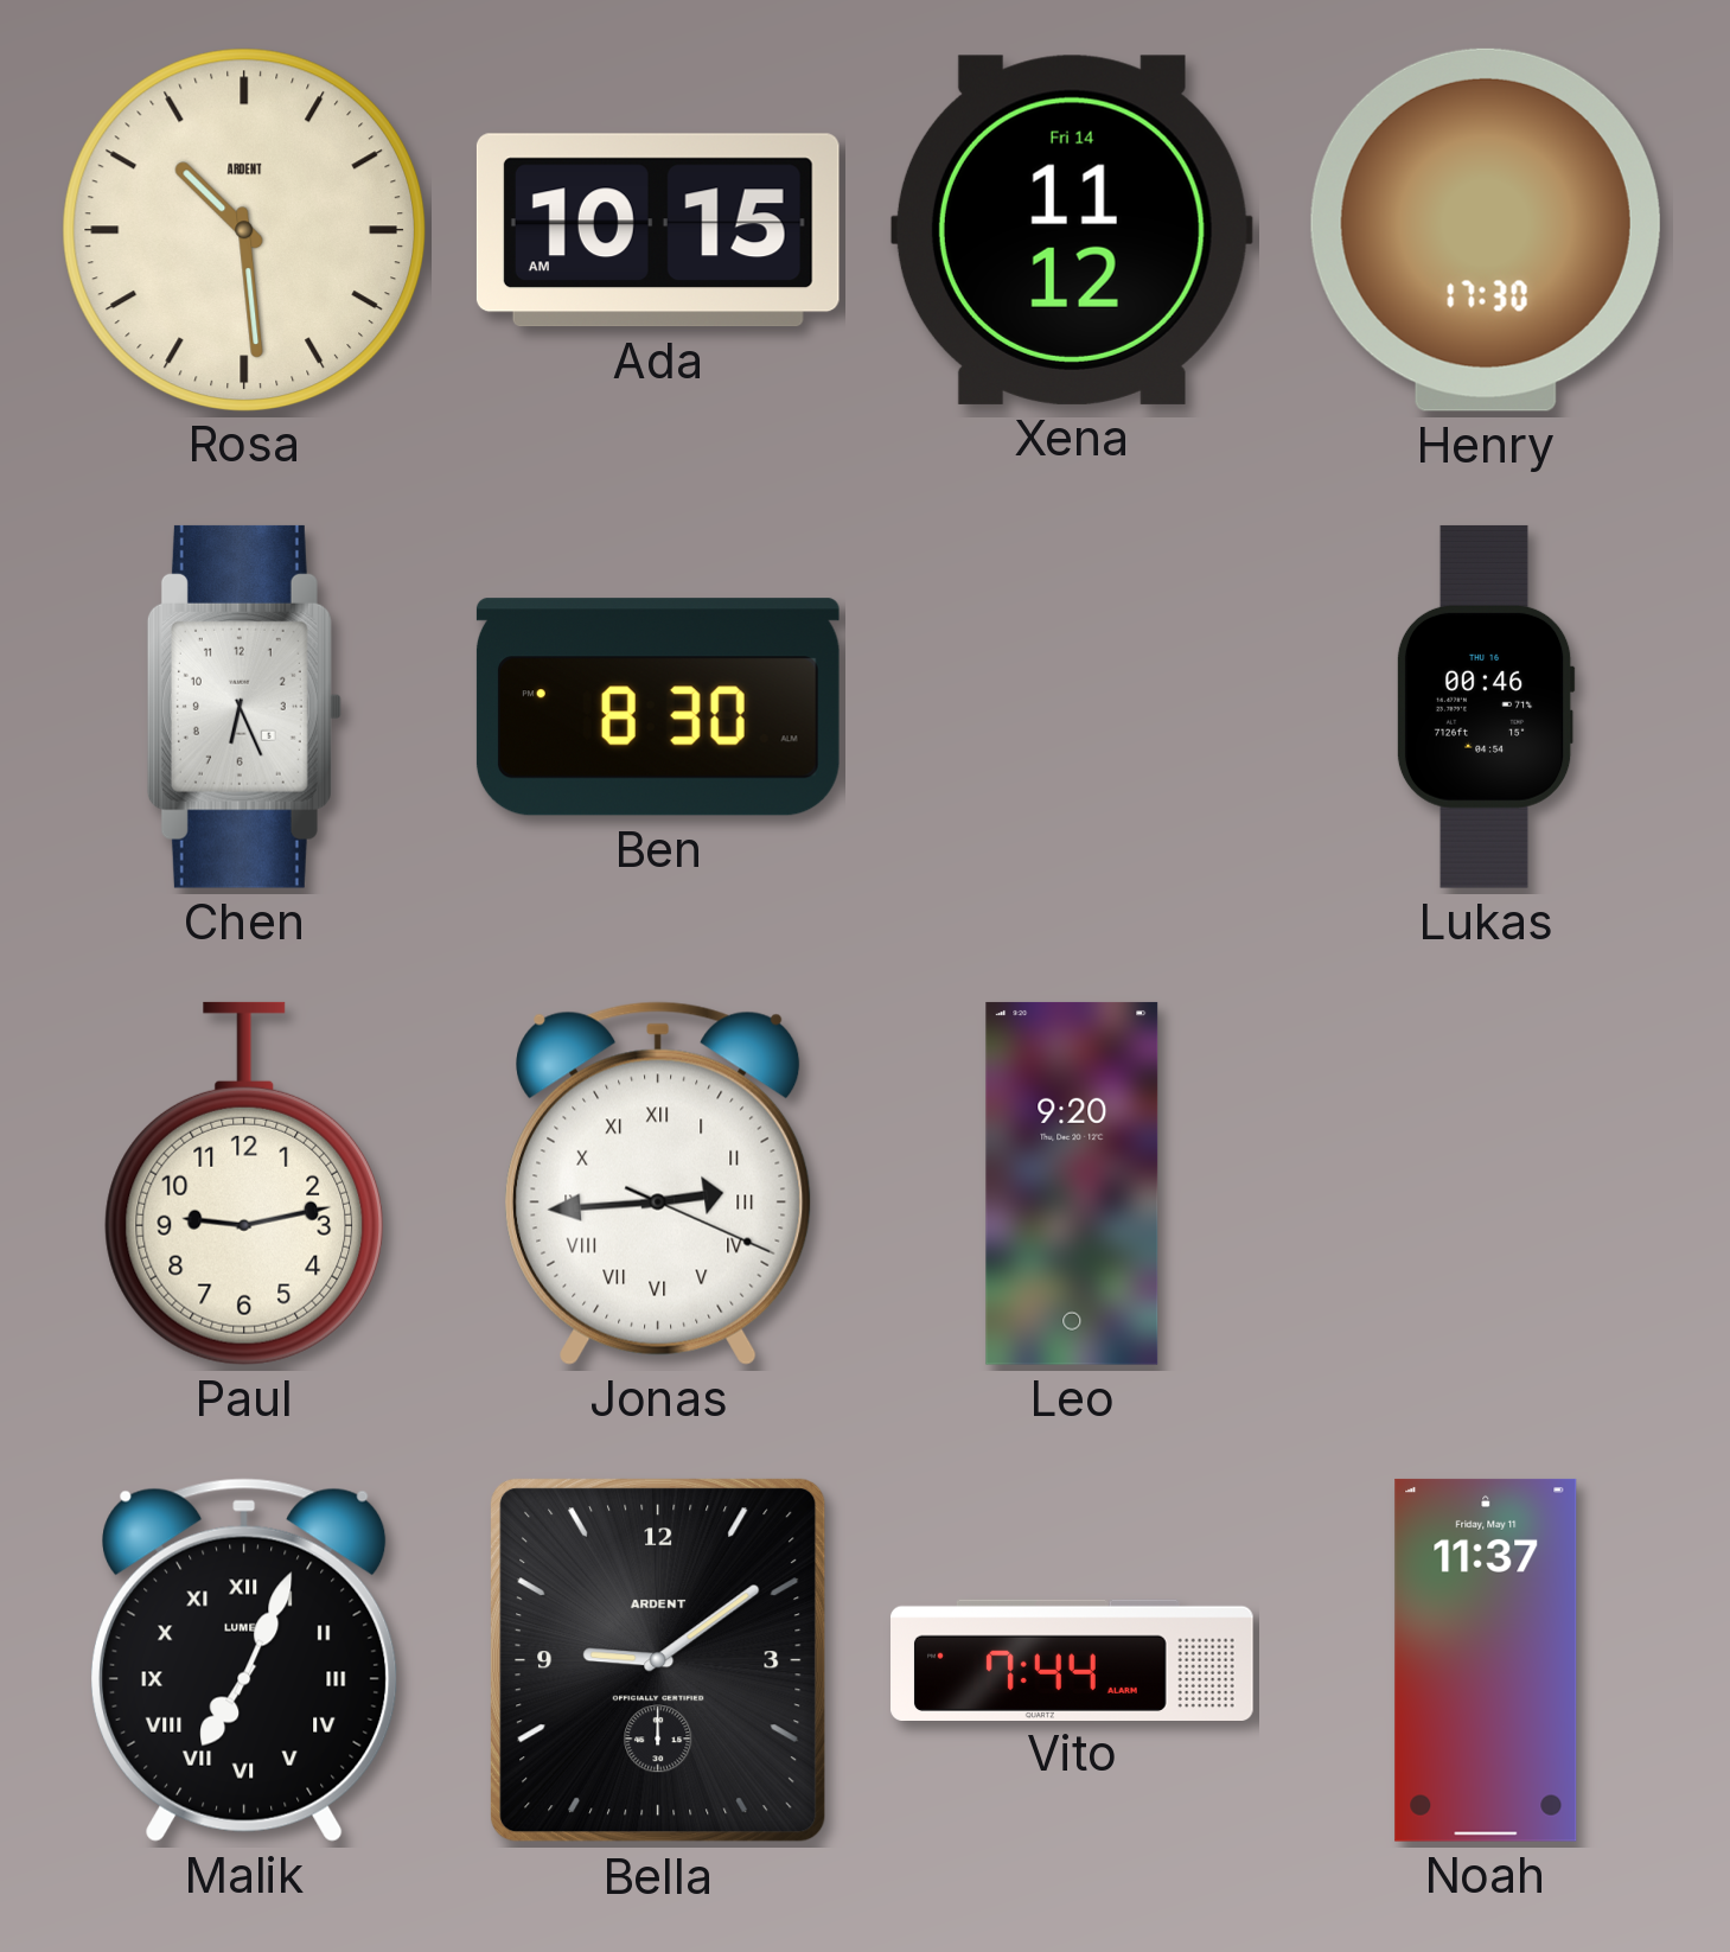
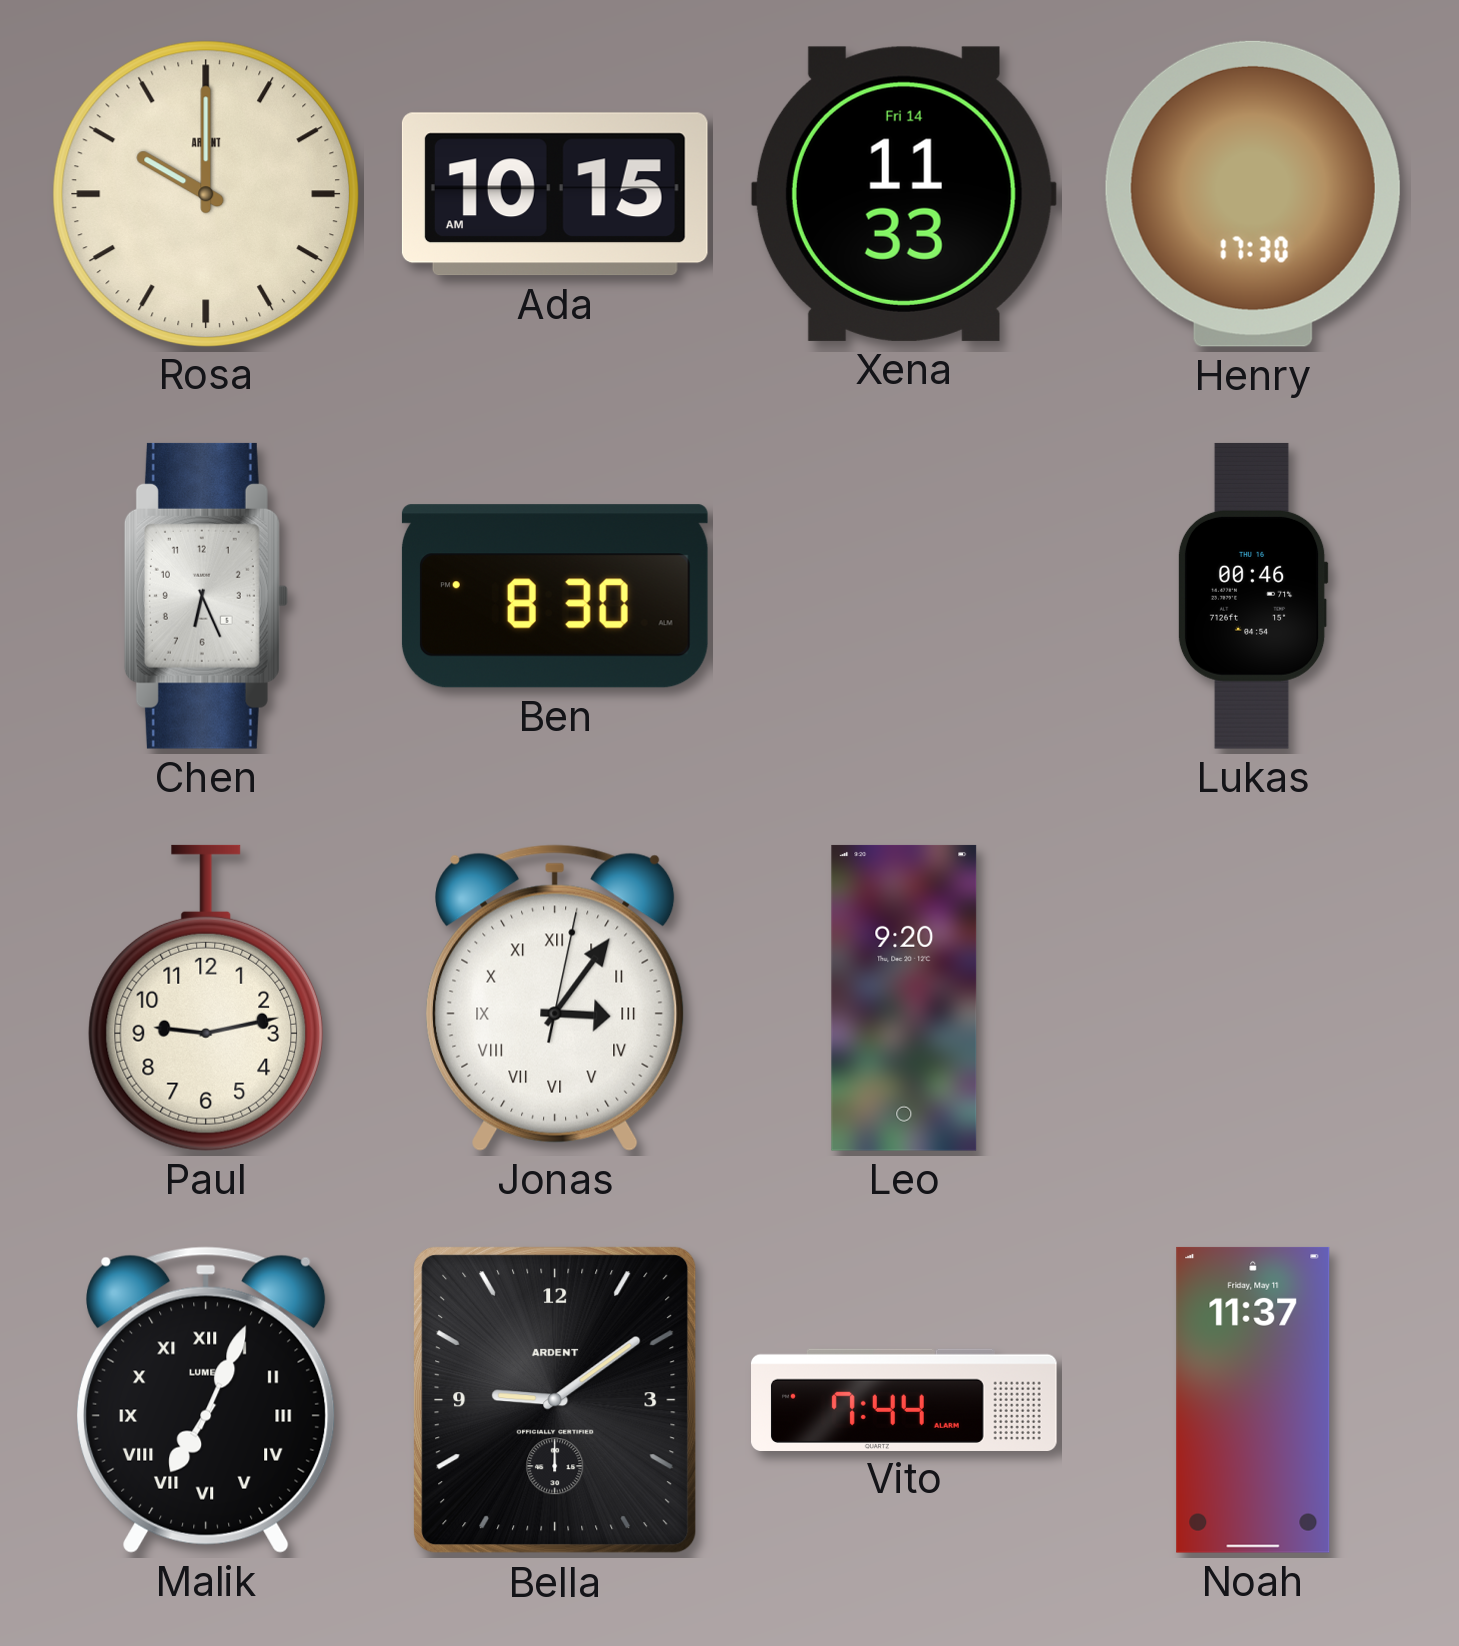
Rosa: 10:29 -> 10:00 (205, 193)
Xena: 11:12 -> 11:33 (904, 194)
Jonas: 2:44 -> 3:06 (555, 998)
